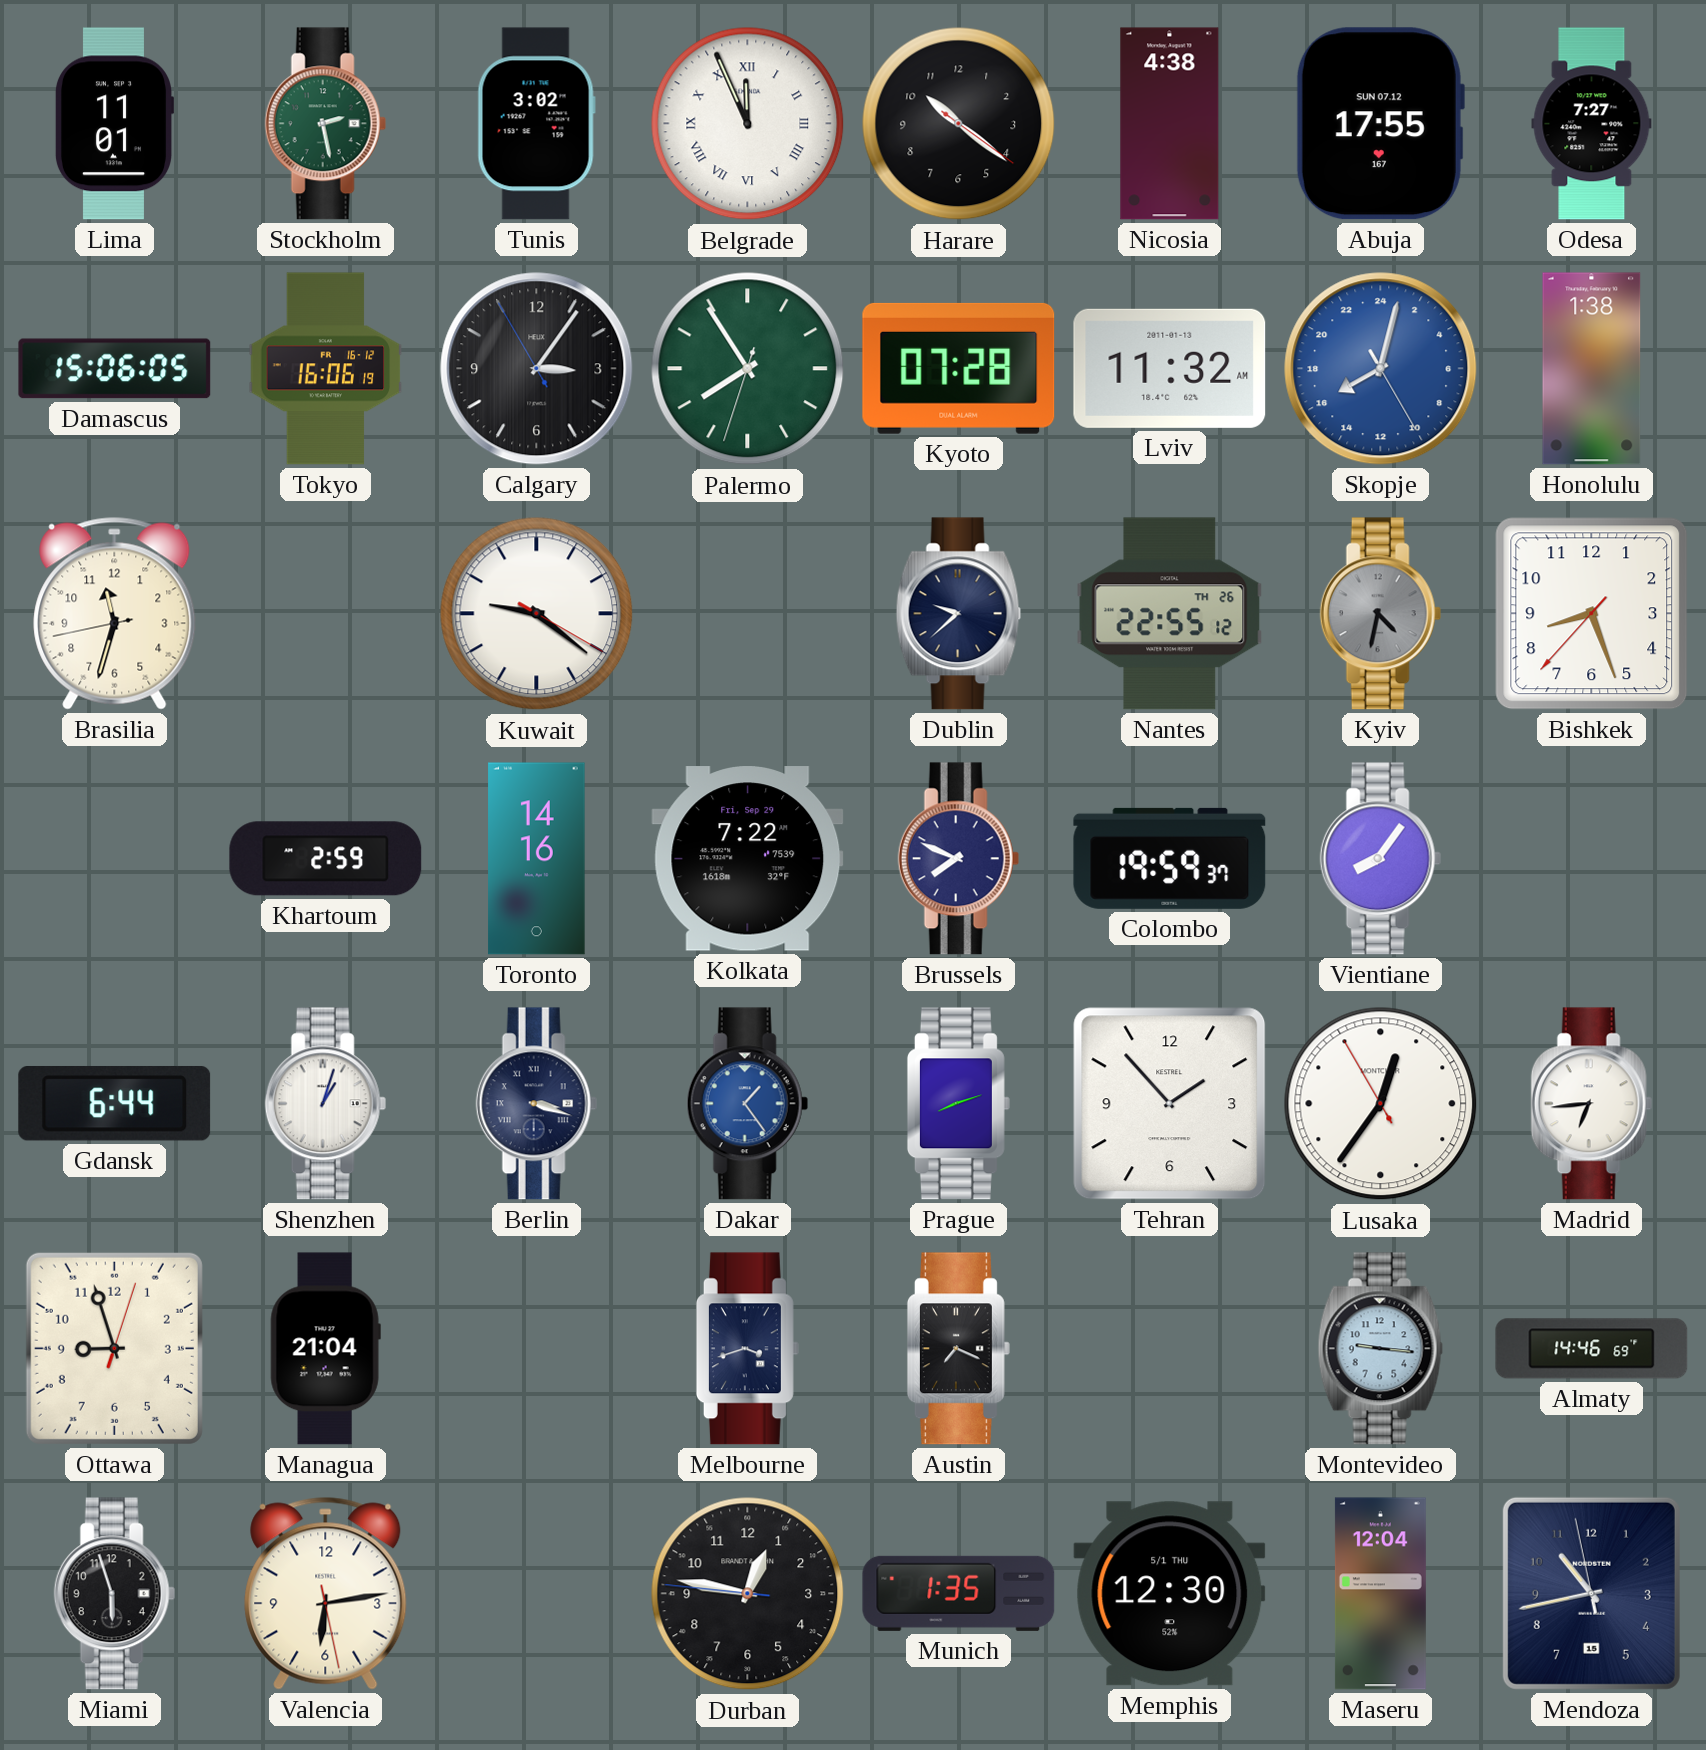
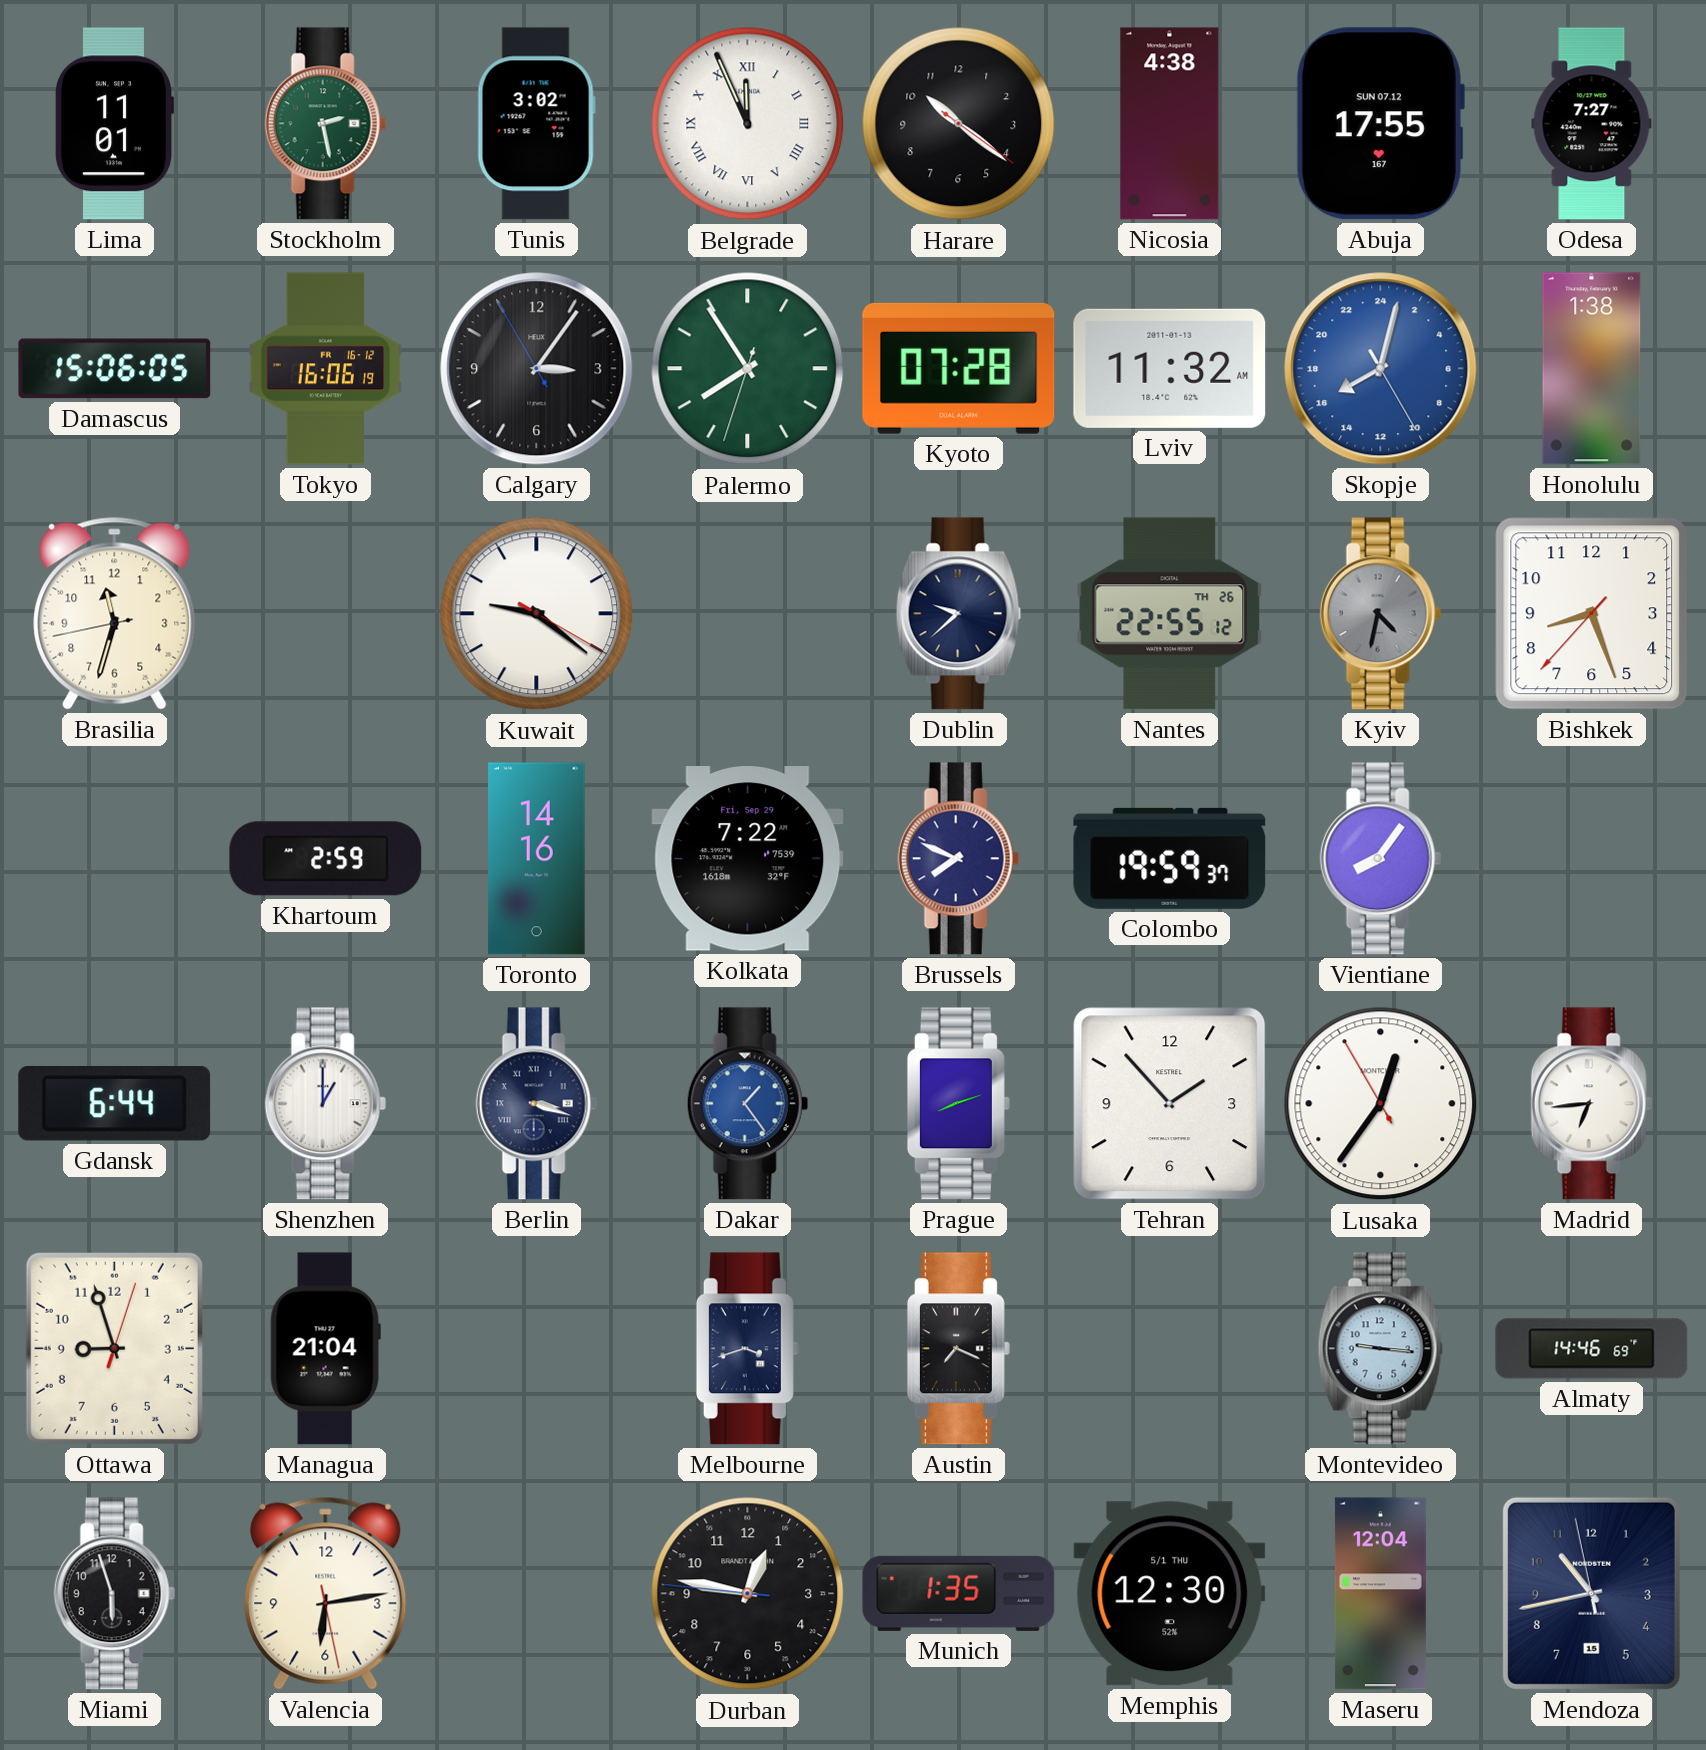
Shenzhen: 1:03 -> 1:00 (325, 1104)
